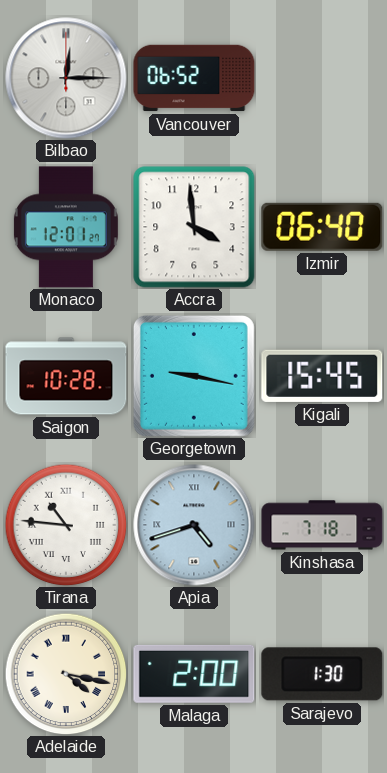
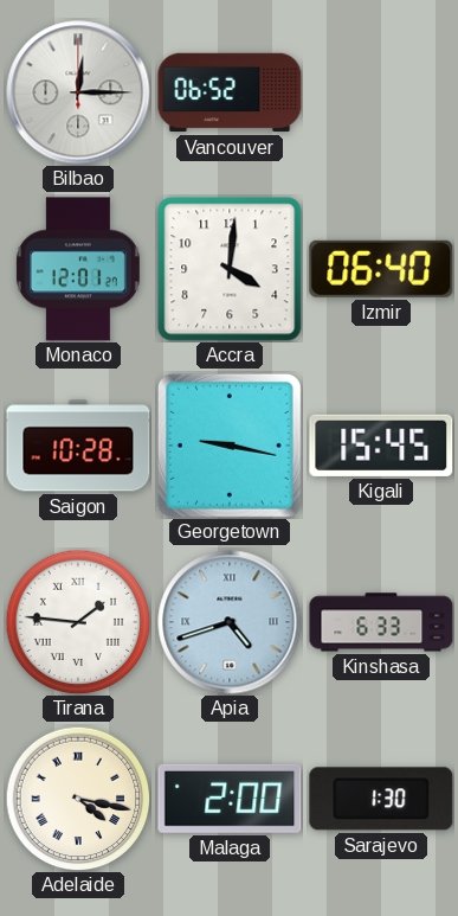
Accra: 3:59 -> 4:01 (230, 269)
Tirana: 10:46 -> 1:46 (78, 622)
Kinshasa: 7:18 -> 6:33 (381, 622)
